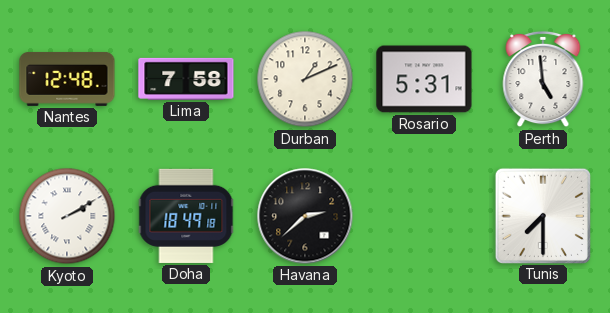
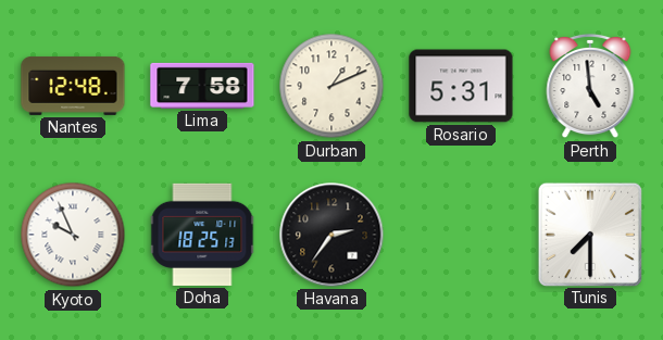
Kyoto: 2:10 -> 9:56 (73, 235)
Doha: 18:49 -> 18:25 (202, 235)
Havana: 2:38 -> 2:36 (331, 235)
